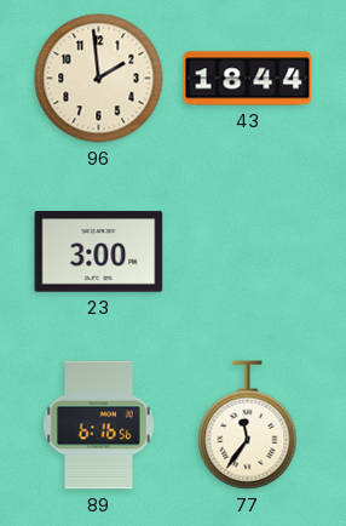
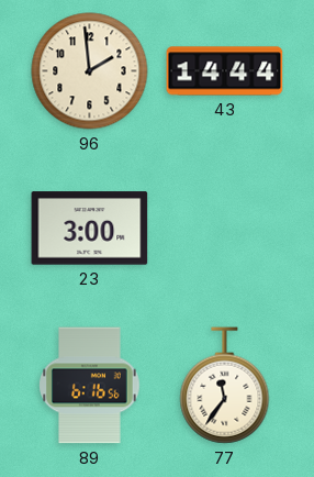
43: 18:44 -> 14:44 (225, 71)
